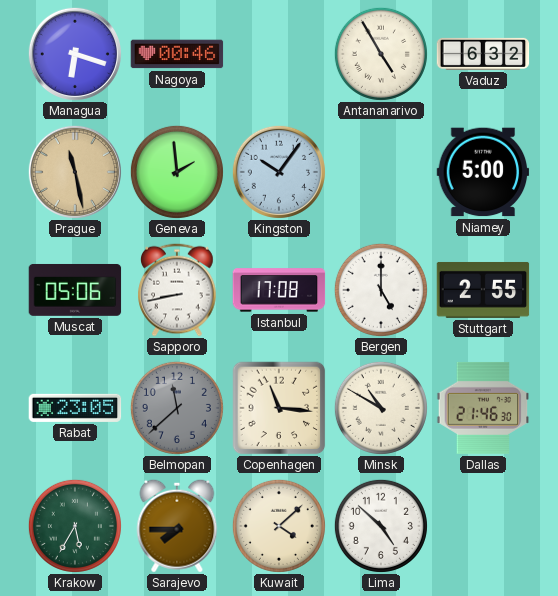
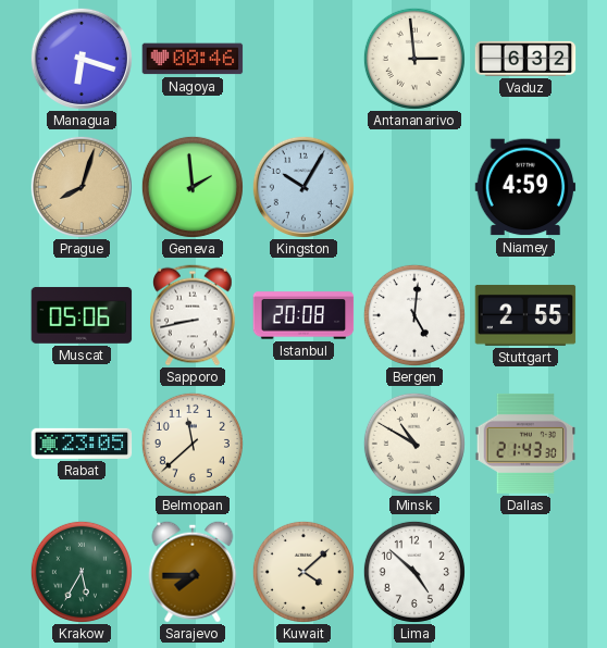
Antananarivo: 4:55 -> 2:59 (414, 59)
Prague: 11:28 -> 8:03 (82, 187)
Kingston: 10:06 -> 10:05 (303, 187)
Niamey: 5:00 -> 4:59 (525, 187)
Istanbul: 17:08 -> 20:08 (303, 315)
Bergen: 5:00 -> 5:01 (414, 315)
Belmopan dial: grey -> cream (193, 444)
Copenhagen: 11:16 -> none (279, 408)
Dallas: 21:46 -> 21:43 (525, 444)
